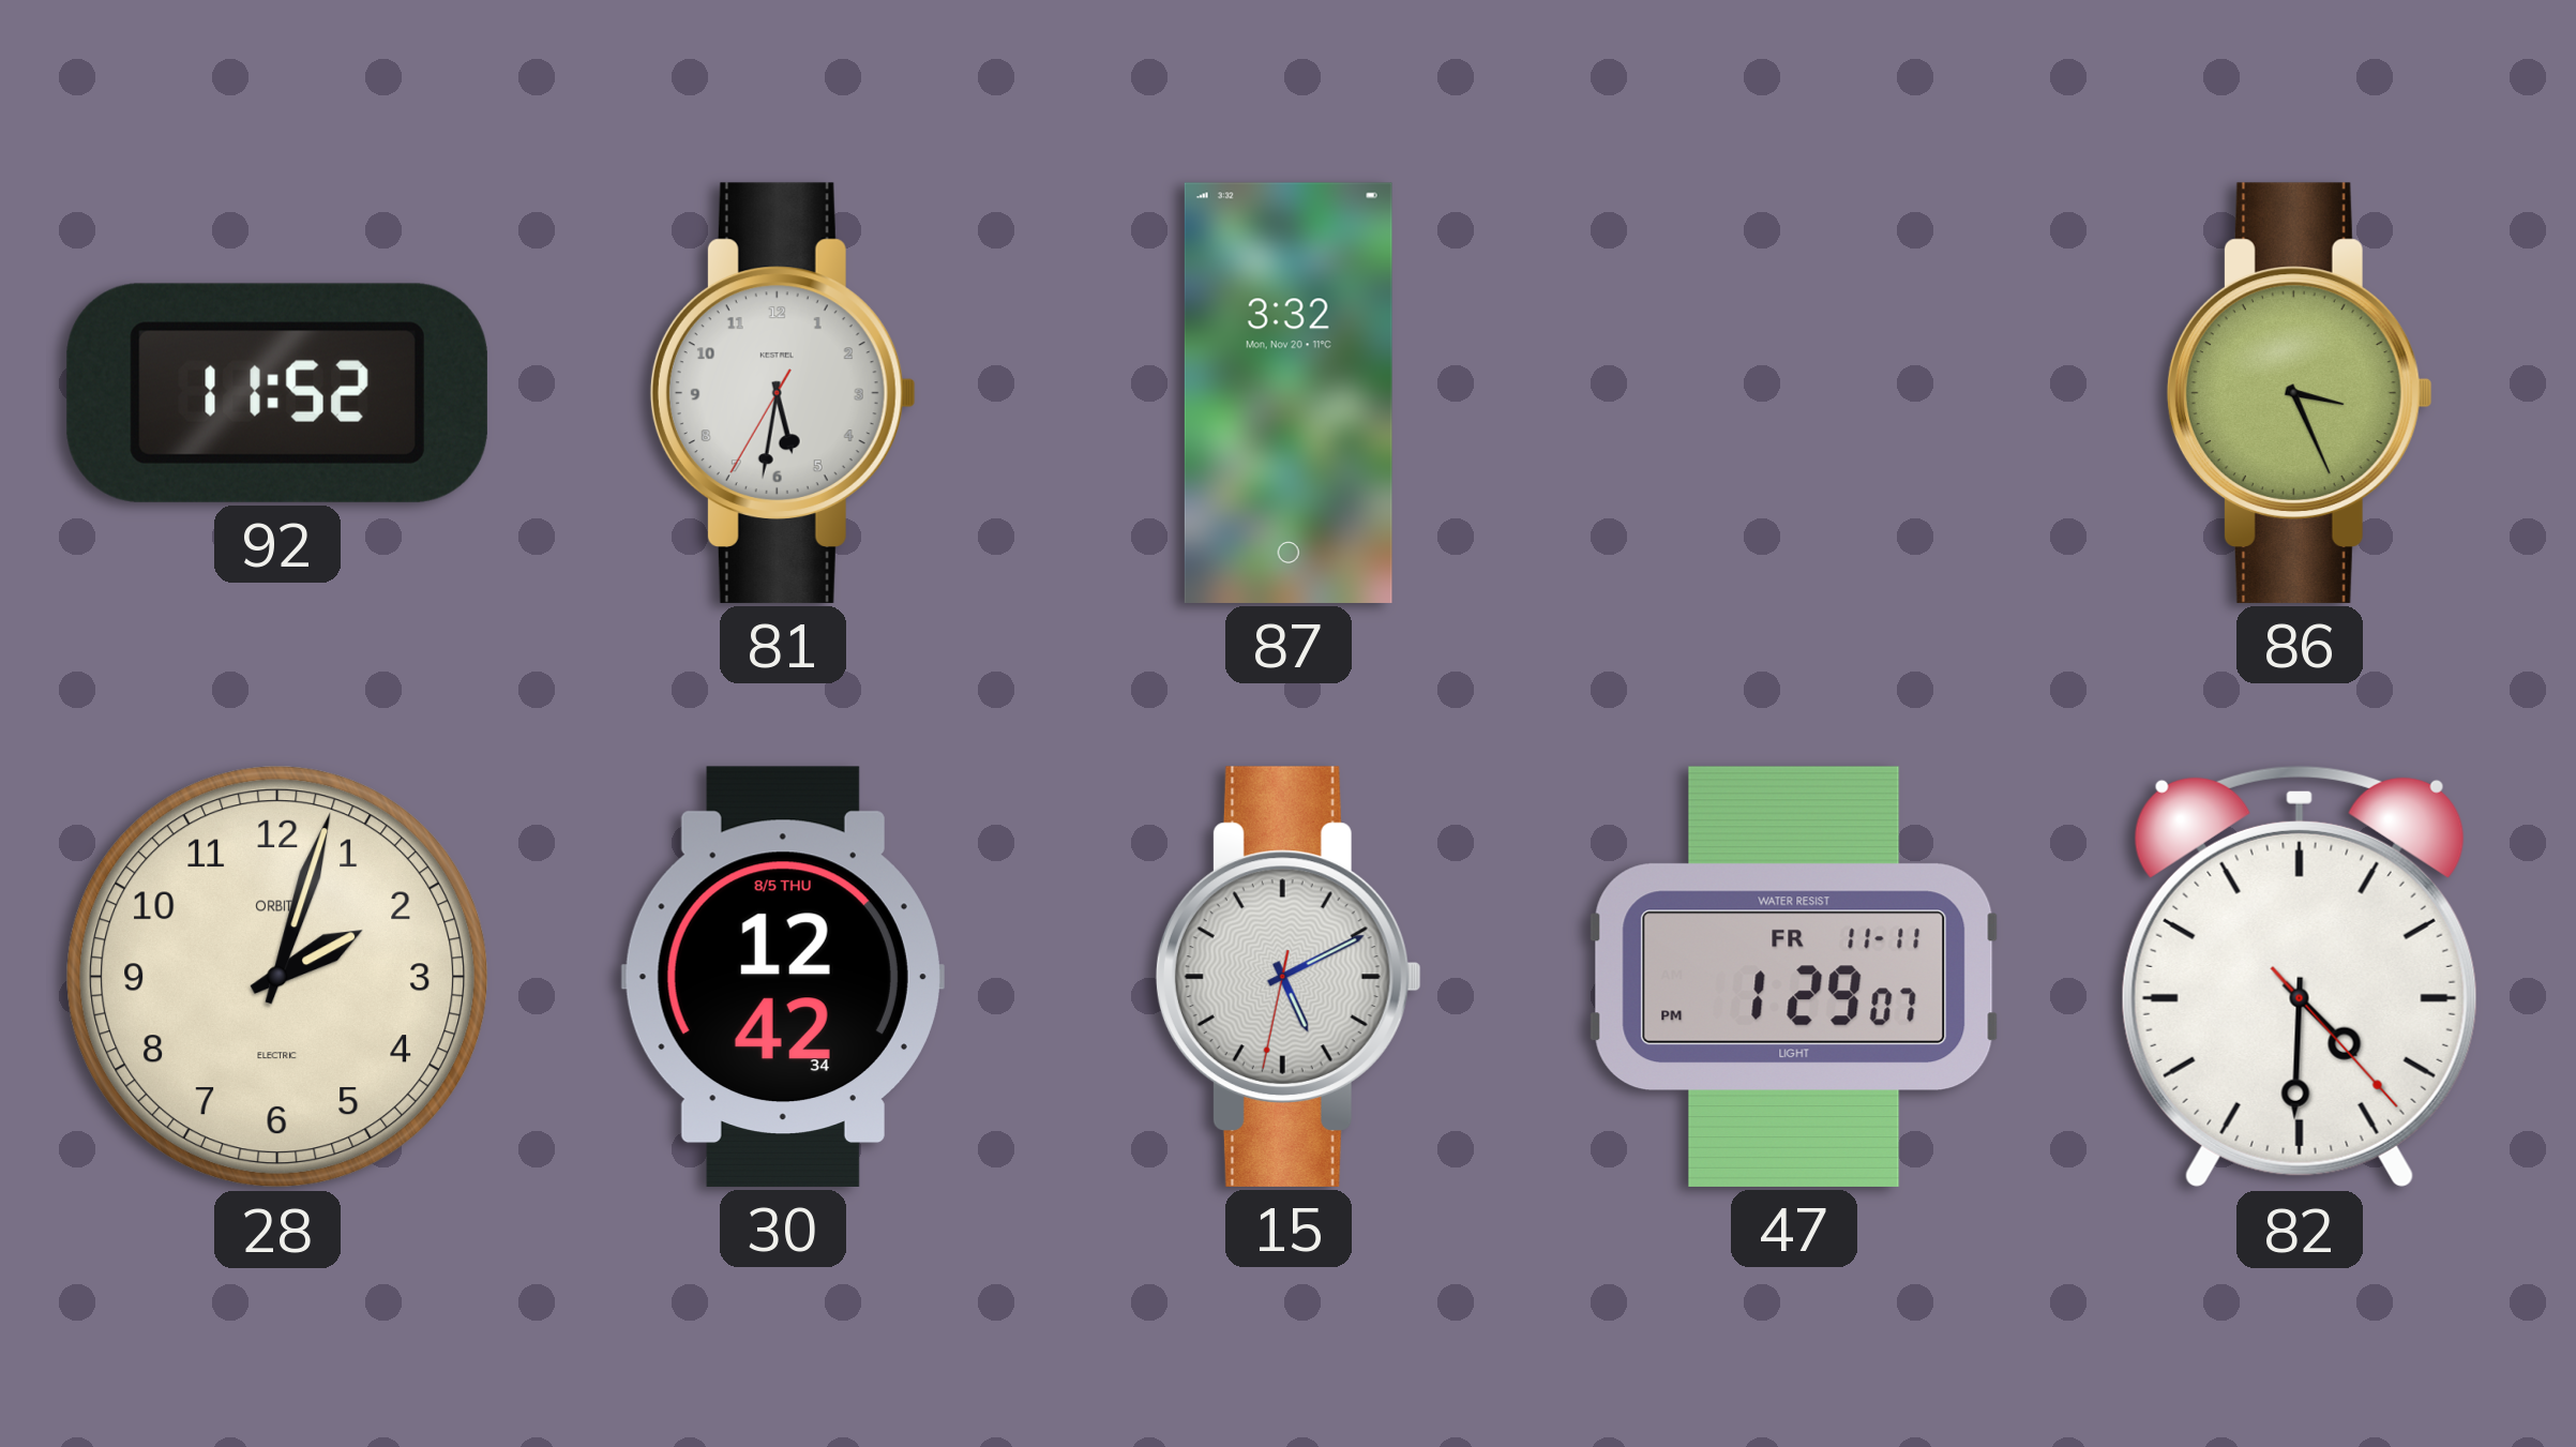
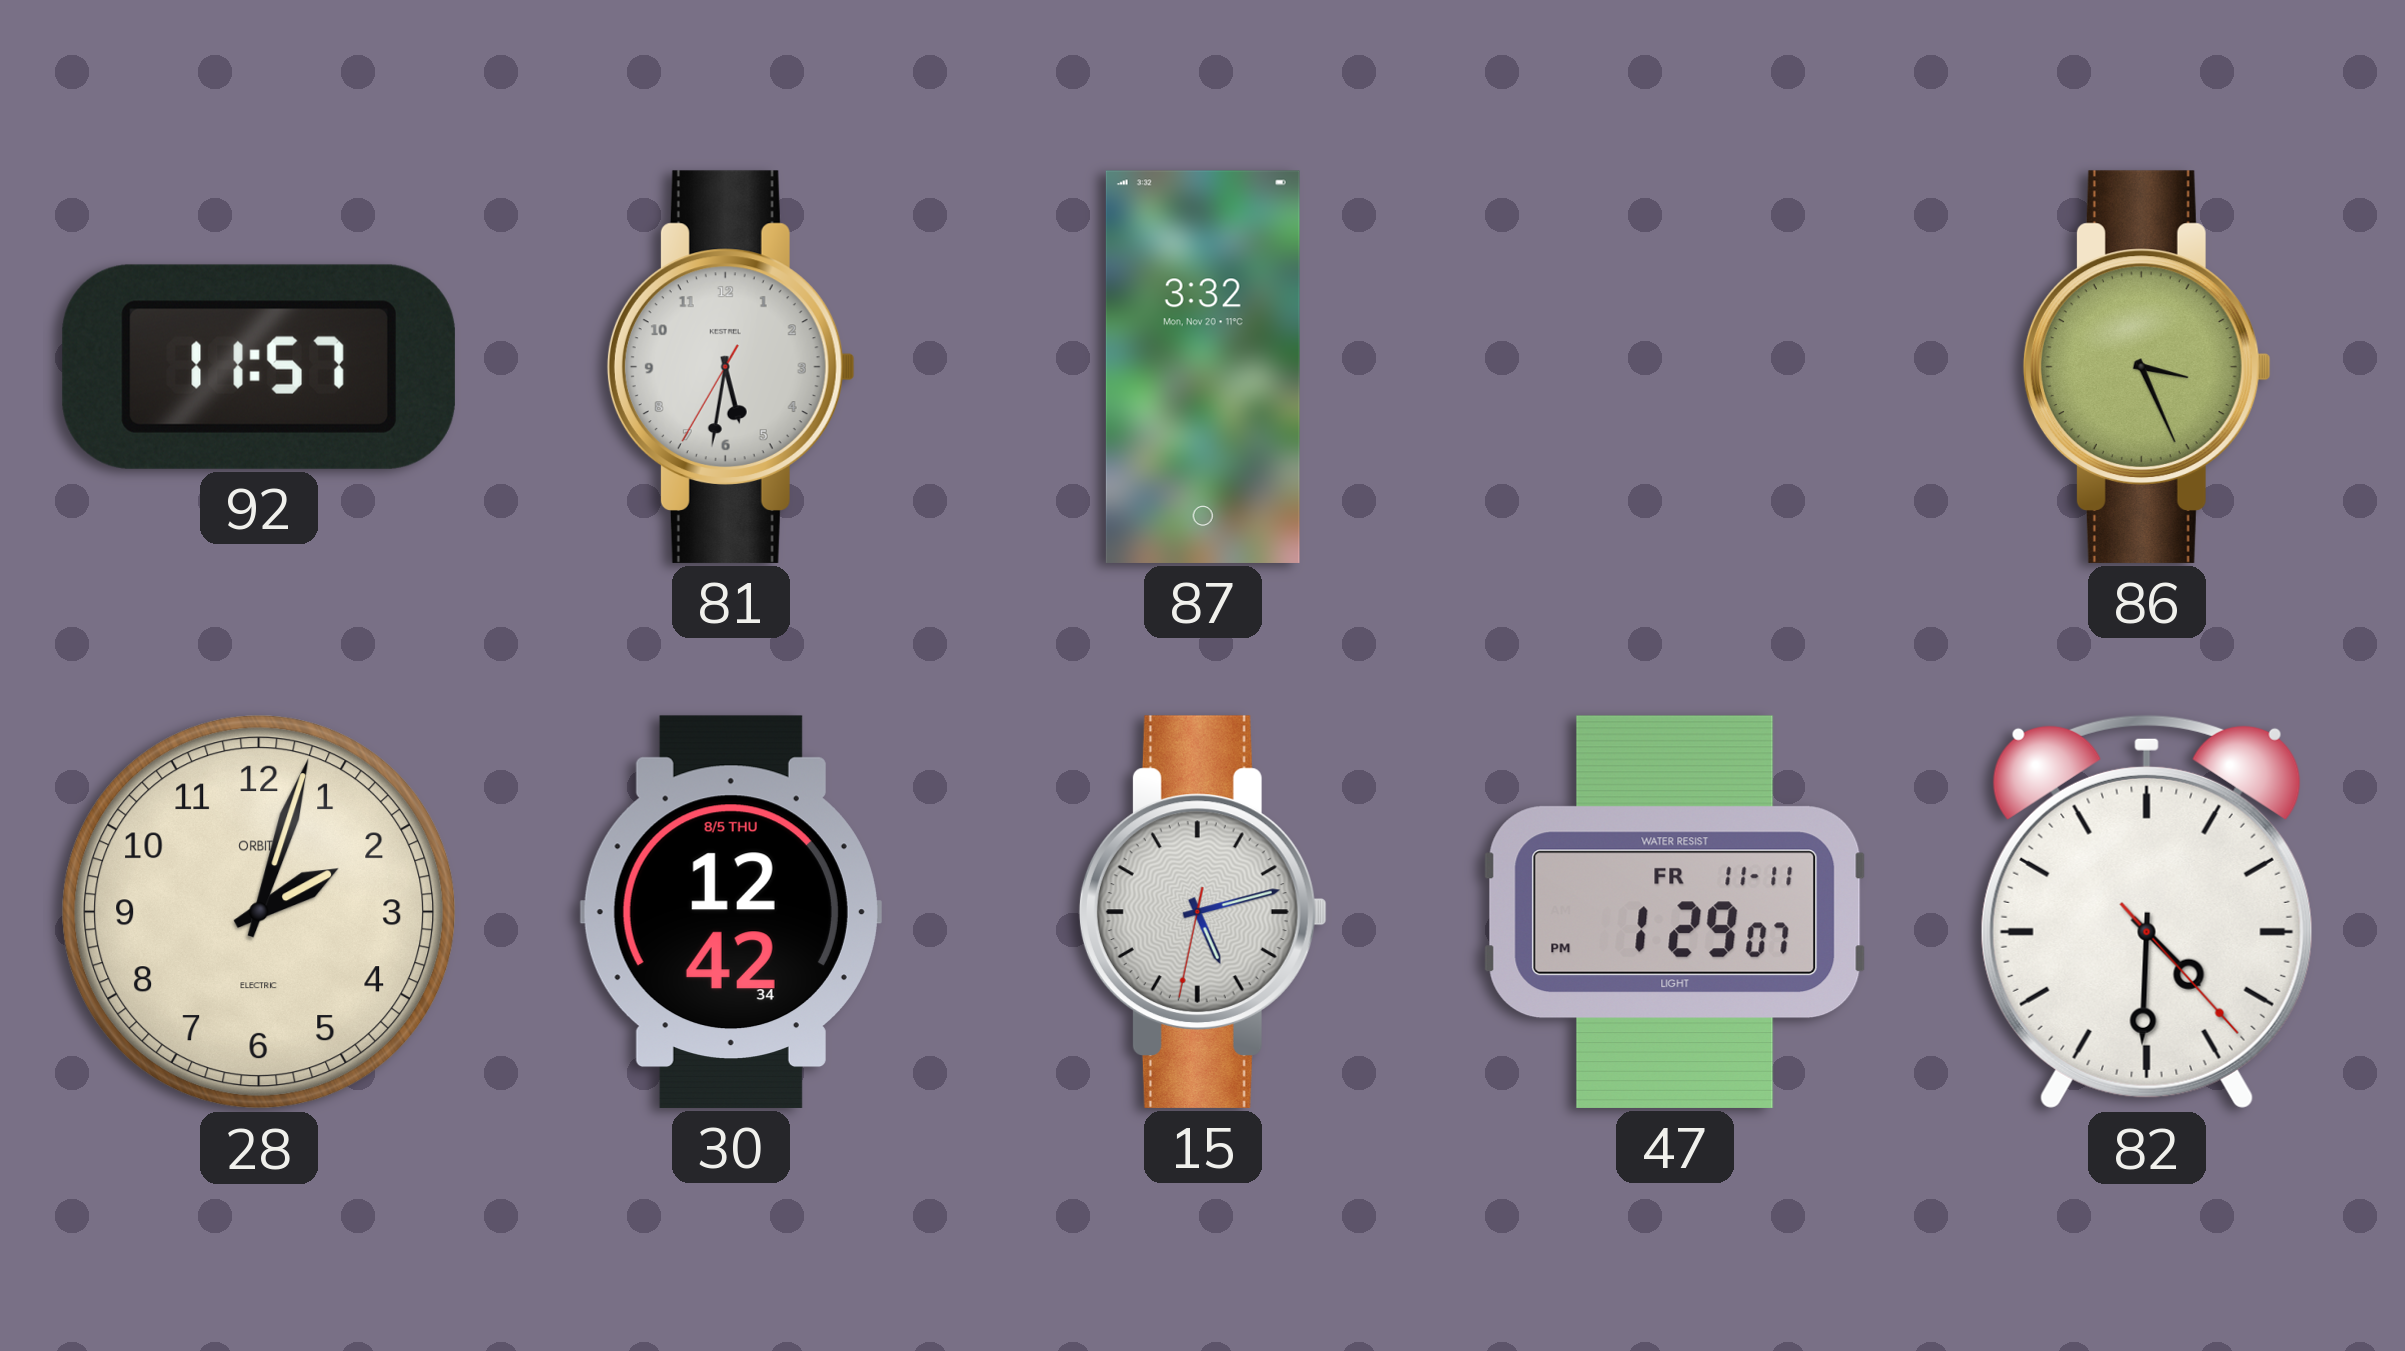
92: 11:52 -> 11:57 (259, 367)
15: 5:10 -> 5:12 (1203, 912)
